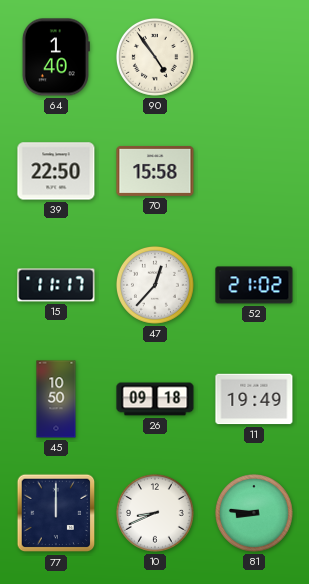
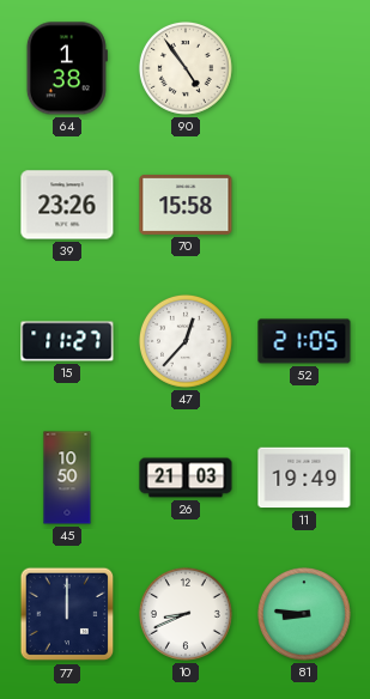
64: 1:40 -> 1:38 (67, 68)
39: 22:50 -> 23:26 (67, 205)
15: 11:17 -> 11:27 (67, 341)
52: 21:02 -> 21:05 (304, 341)
26: 09:18 -> 21:03 (186, 478)
